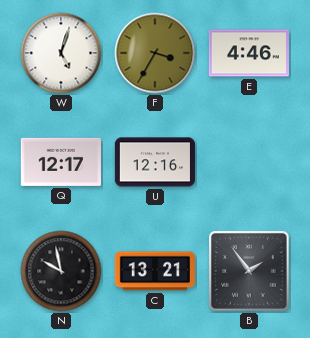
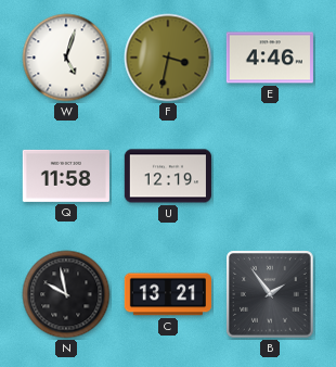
F: 3:35 -> 3:32 (168, 58)
Q: 12:17 -> 11:58 (66, 176)
U: 12:16 -> 12:19 (168, 176)
